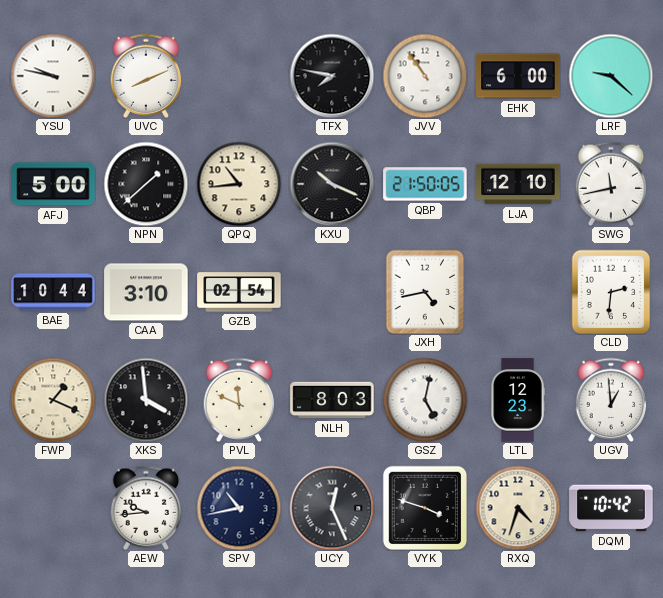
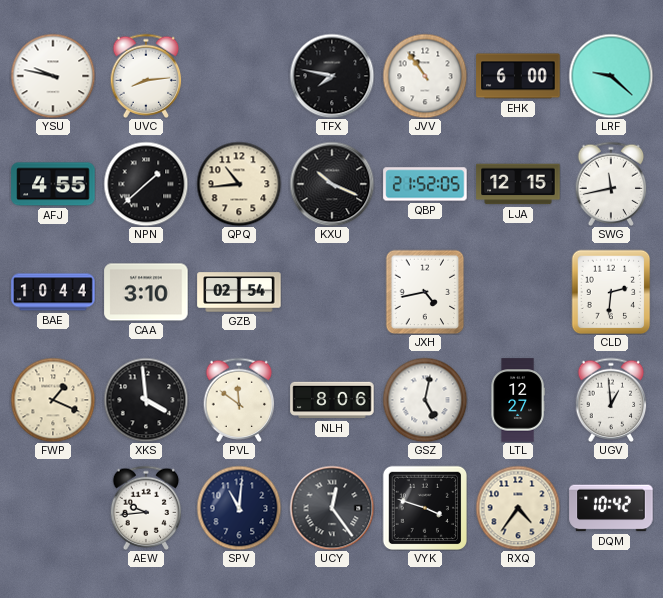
UVC: 8:11 -> 8:14 (146, 76)
AFJ: 5:00 -> 4:55 (53, 184)
QBP: 21:50 -> 21:52 (425, 184)
LJA: 12:10 -> 12:15 (518, 184)
PVL: 11:49 -> 11:51 (239, 400)
NLH: 8:03 -> 8:06 (332, 400)
LTL: 12:23 -> 12:27 (518, 400)
SPV: 10:43 -> 11:01 (239, 508)
UCY: 12:26 -> 12:24 (332, 508)
RXQ: 4:33 -> 4:36 (518, 508)
